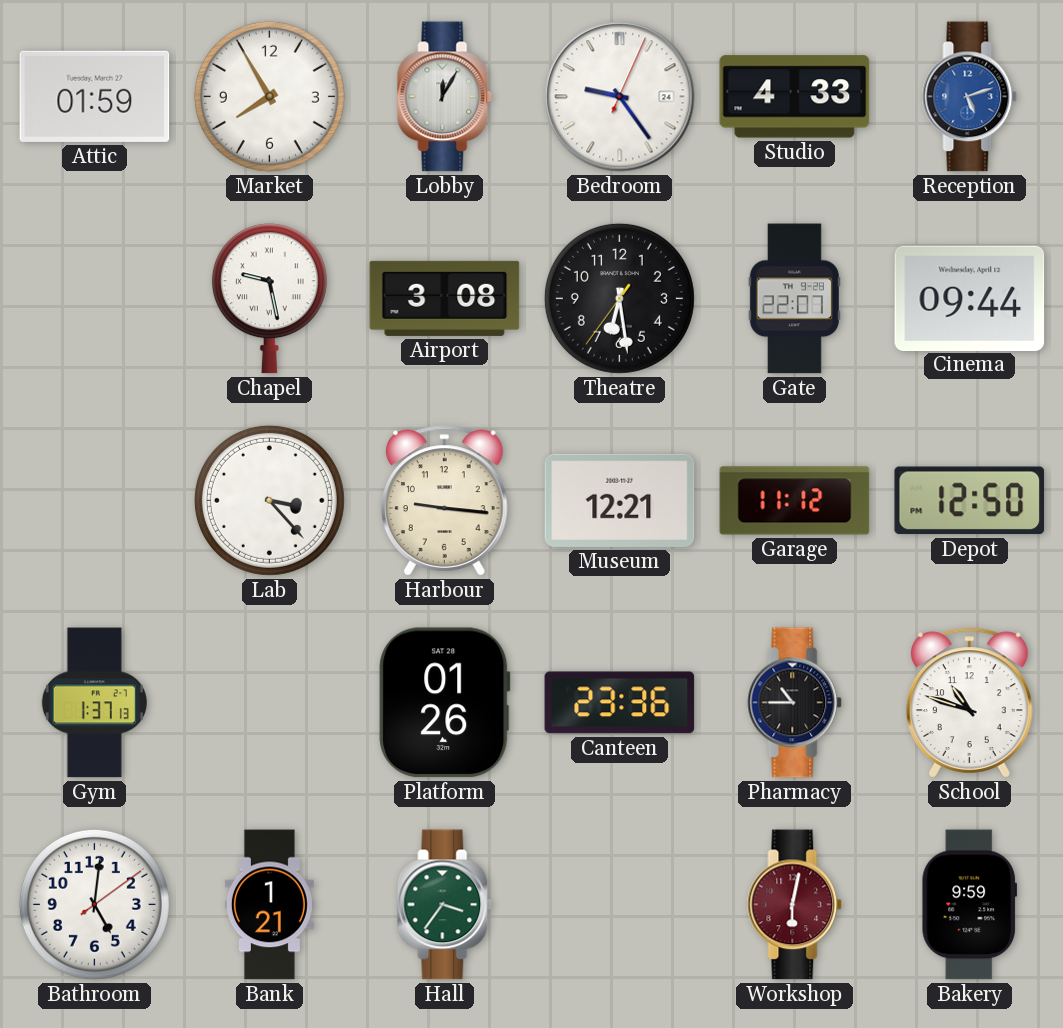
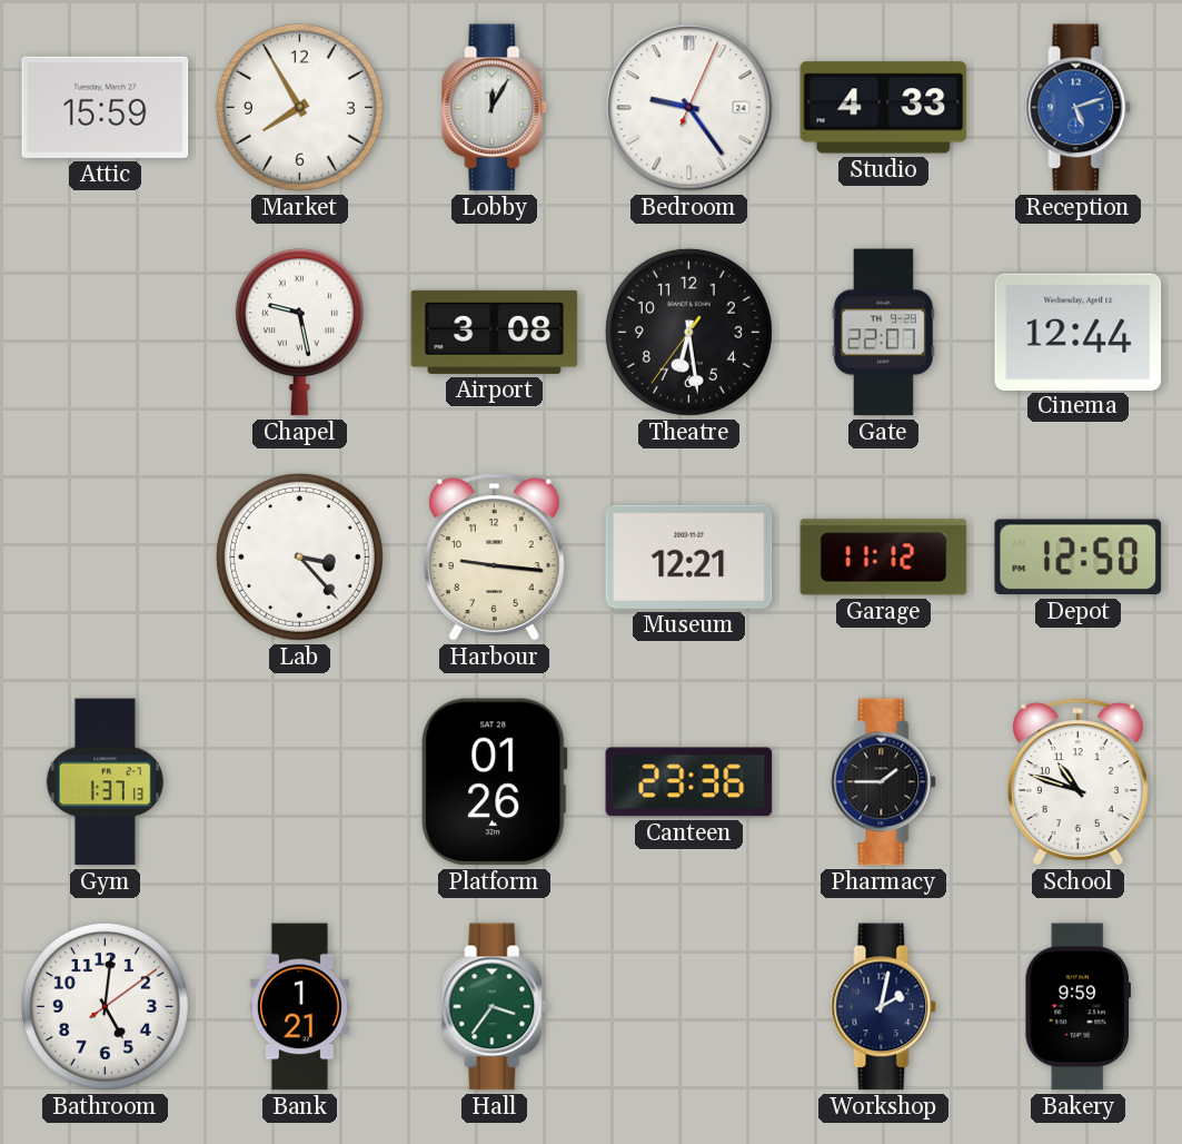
Attic: 01:59 -> 15:59 (106, 107)
Cinema: 09:44 -> 12:44 (1079, 332)
Pharmacy: 10:45 -> 1:45 (884, 782)
Workshop: 6:02 -> 2:02 (884, 1007)
Workshop dial: burgundy -> navy (884, 1007)
